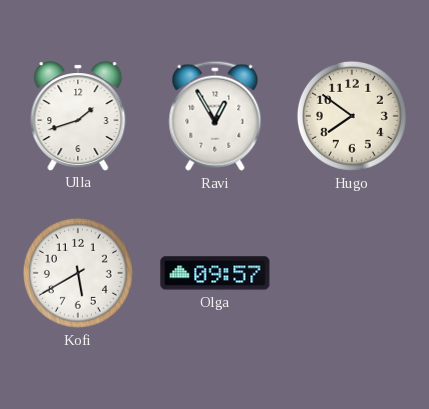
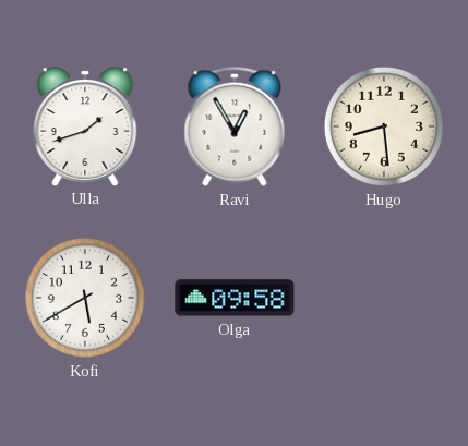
Hugo: 7:51 -> 8:29 (384, 126)
Olga: 09:57 -> 09:58 (235, 298)
